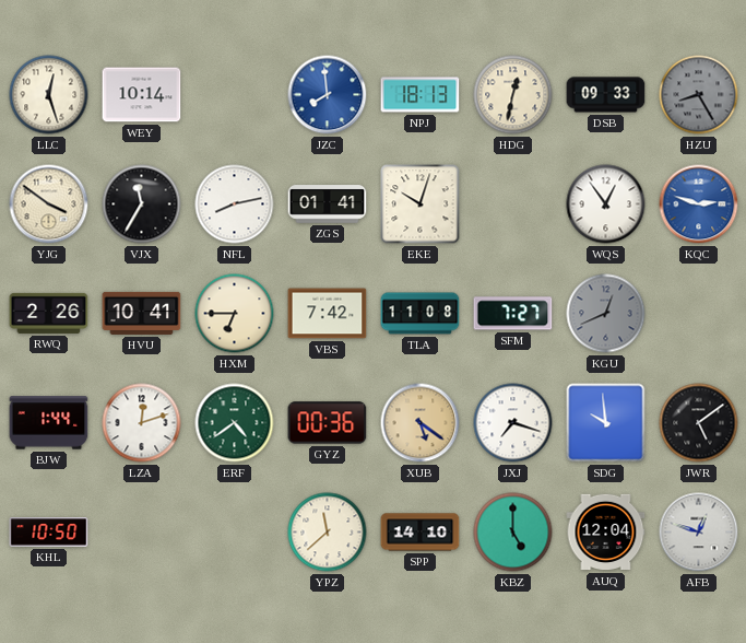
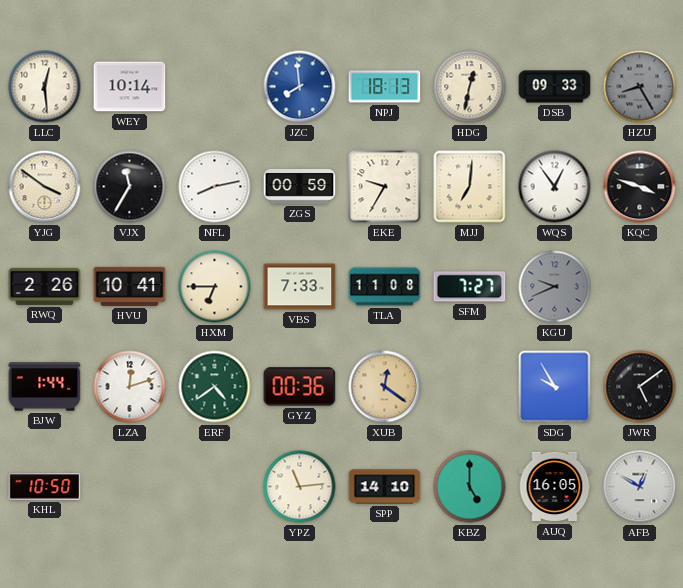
LLC: 12:27 -> 12:29 (45, 87)
ZGS: 01:41 -> 00:59 (300, 187)
EKE: 10:03 -> 9:35 (385, 187)
MJJ: none -> 7:01 (470, 187)
KQC: 2:48 -> 3:48 (640, 187)
KQC dial: blue -> black (640, 187)
VBS: 7:42 -> 7:33 (300, 287)
KGU: 12:41 -> 9:41 (555, 287)
XUB: 5:21 -> 12:21 (385, 387)
JXJ: 7:18 -> none (513, 423)
SDG: 9:59 -> 9:55 (555, 387)
YPZ: 11:38 -> 11:14 (300, 487)
AUQ: 12:04 -> 16:05 (555, 487)
AFB: 12:48 -> 12:50 (640, 487)
